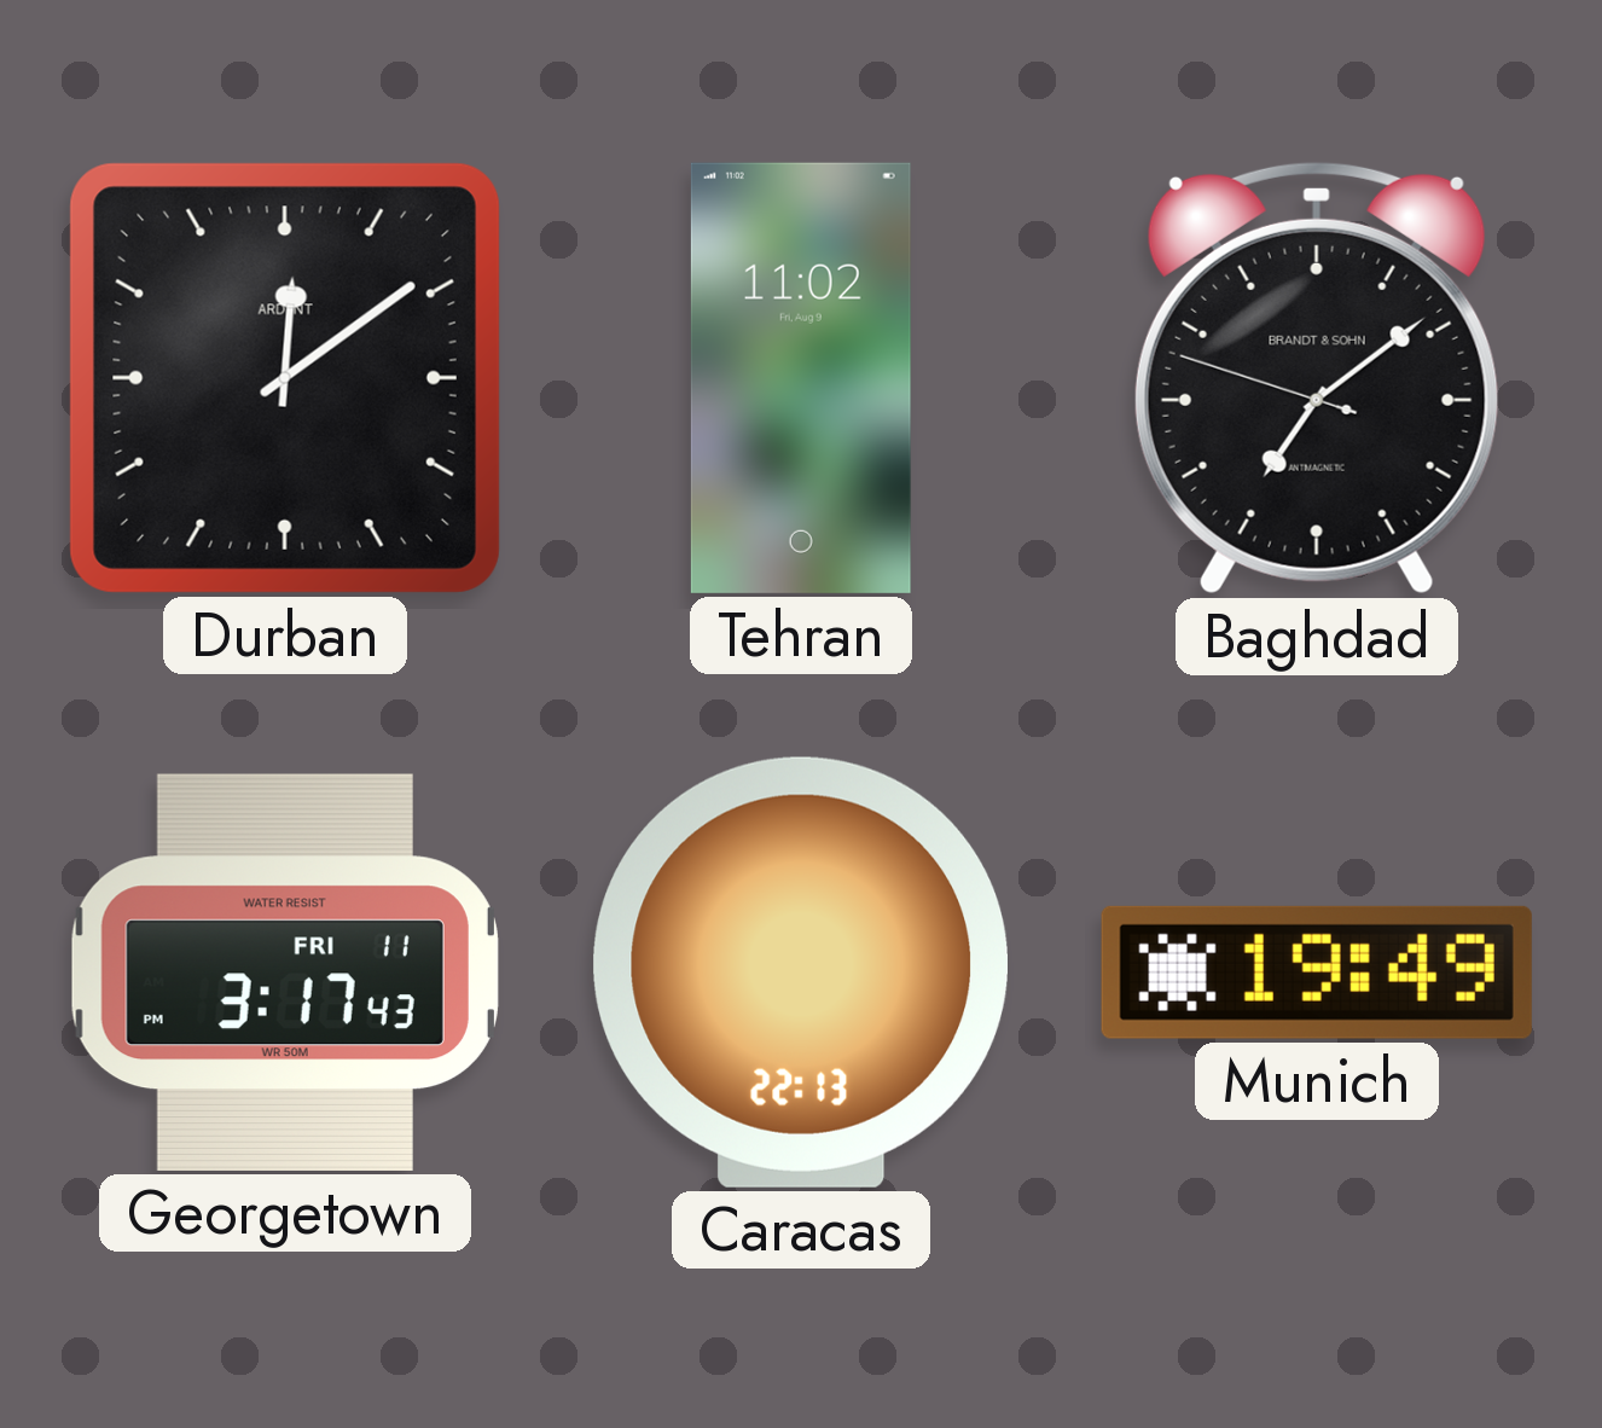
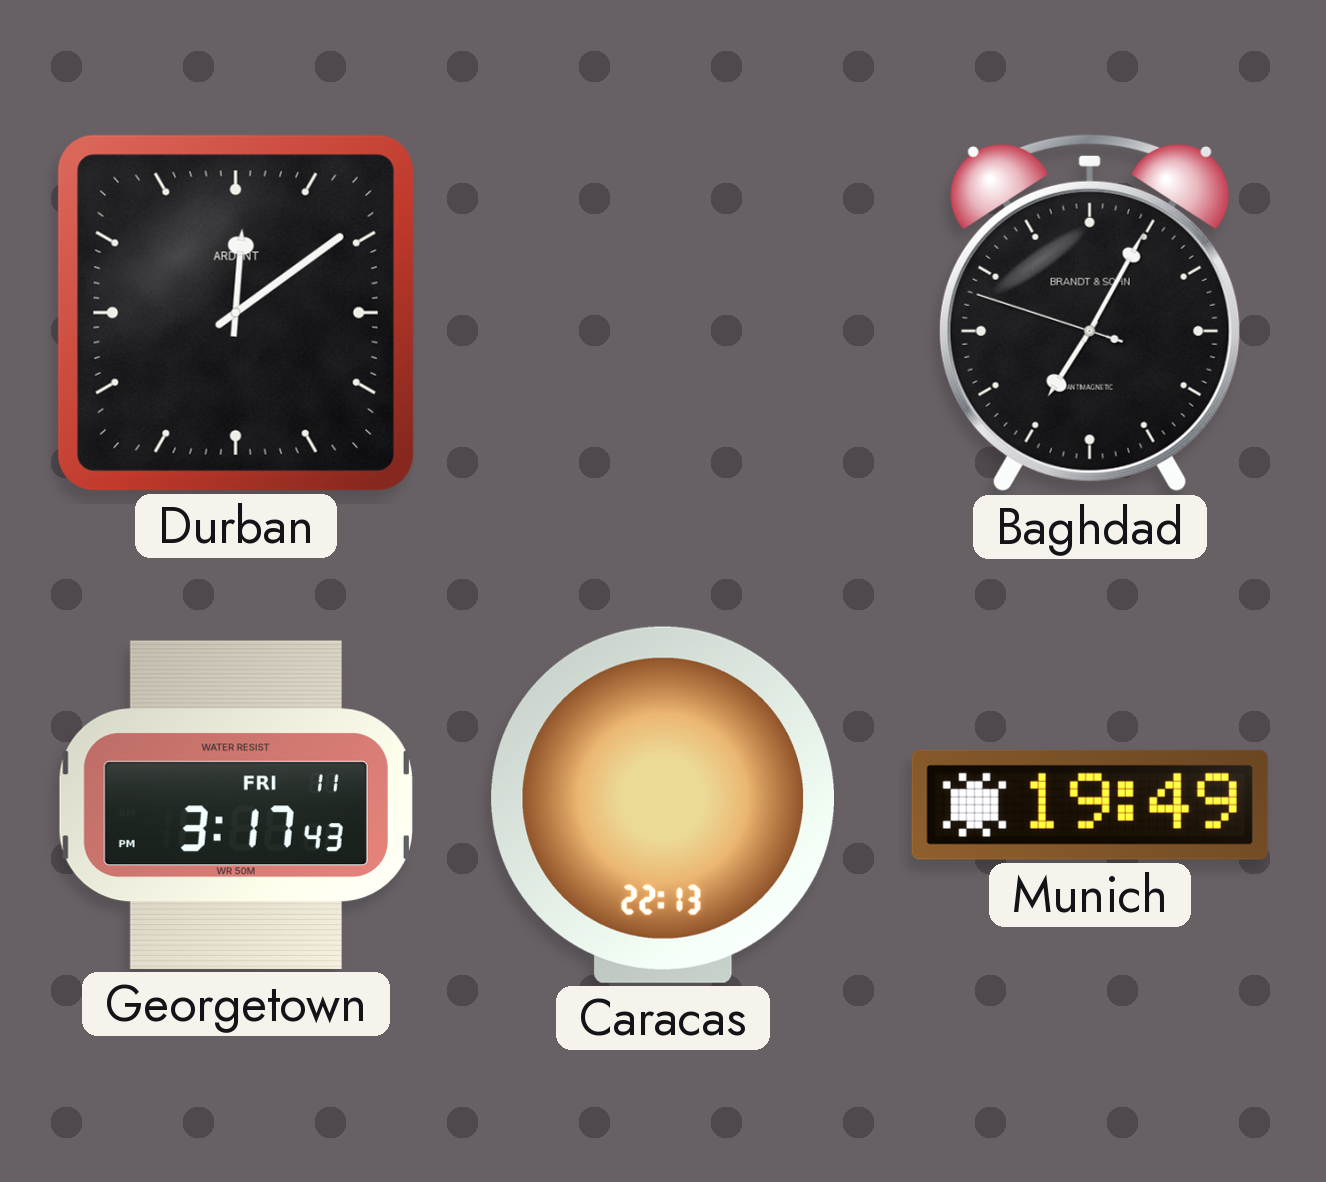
Tehran: 11:02 -> none (801, 378)
Baghdad: 7:08 -> 7:04 (1090, 313)
